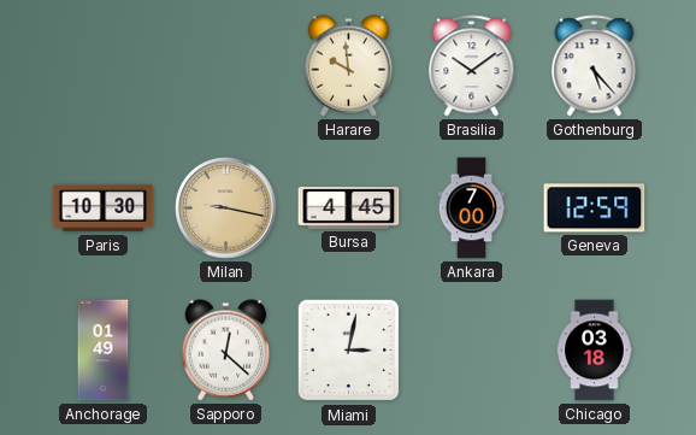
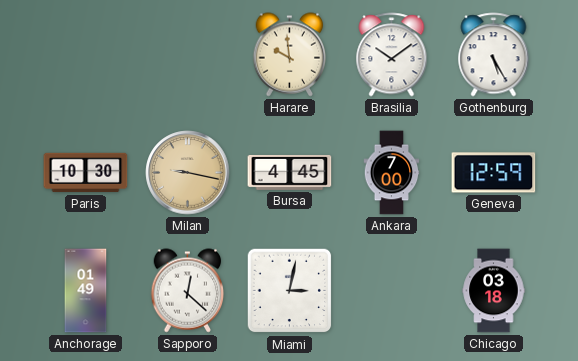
Gothenburg: 5:23 -> 5:25 (494, 55)
